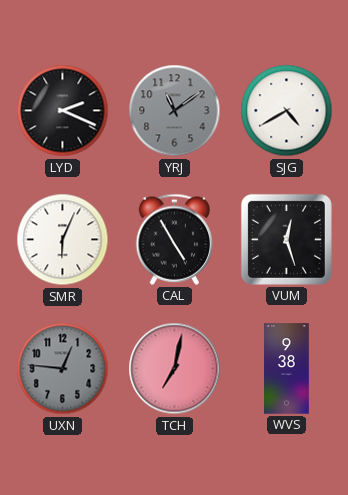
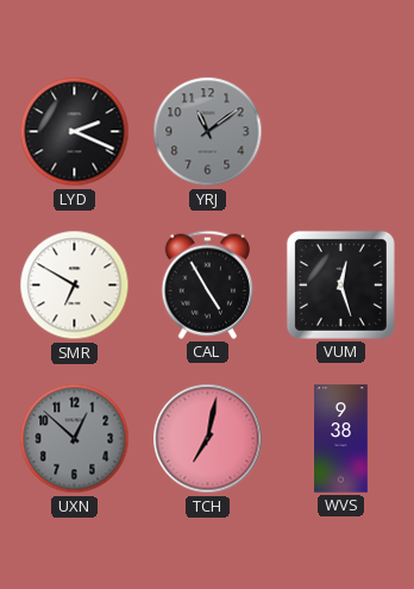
SJG: 4:40 -> none (287, 111)
SMR: 6:04 -> 6:50 (75, 286)
UXN: 12:46 -> 12:52 (75, 439)
